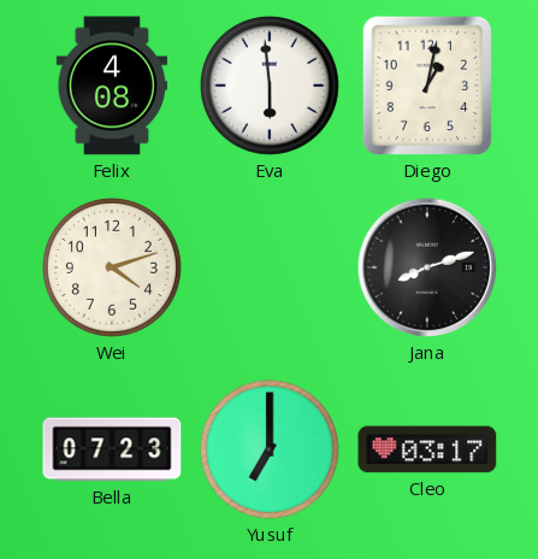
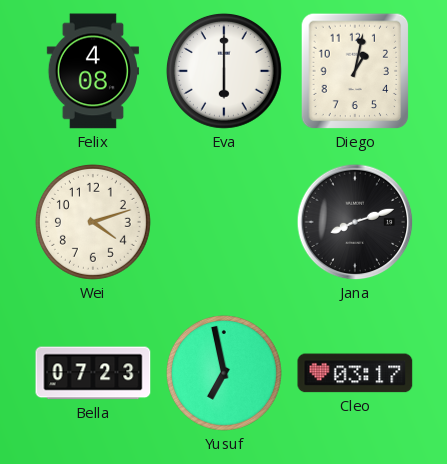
Eva: 5:59 -> 6:00 (224, 71)
Yusuf: 7:00 -> 6:58 (224, 373)
